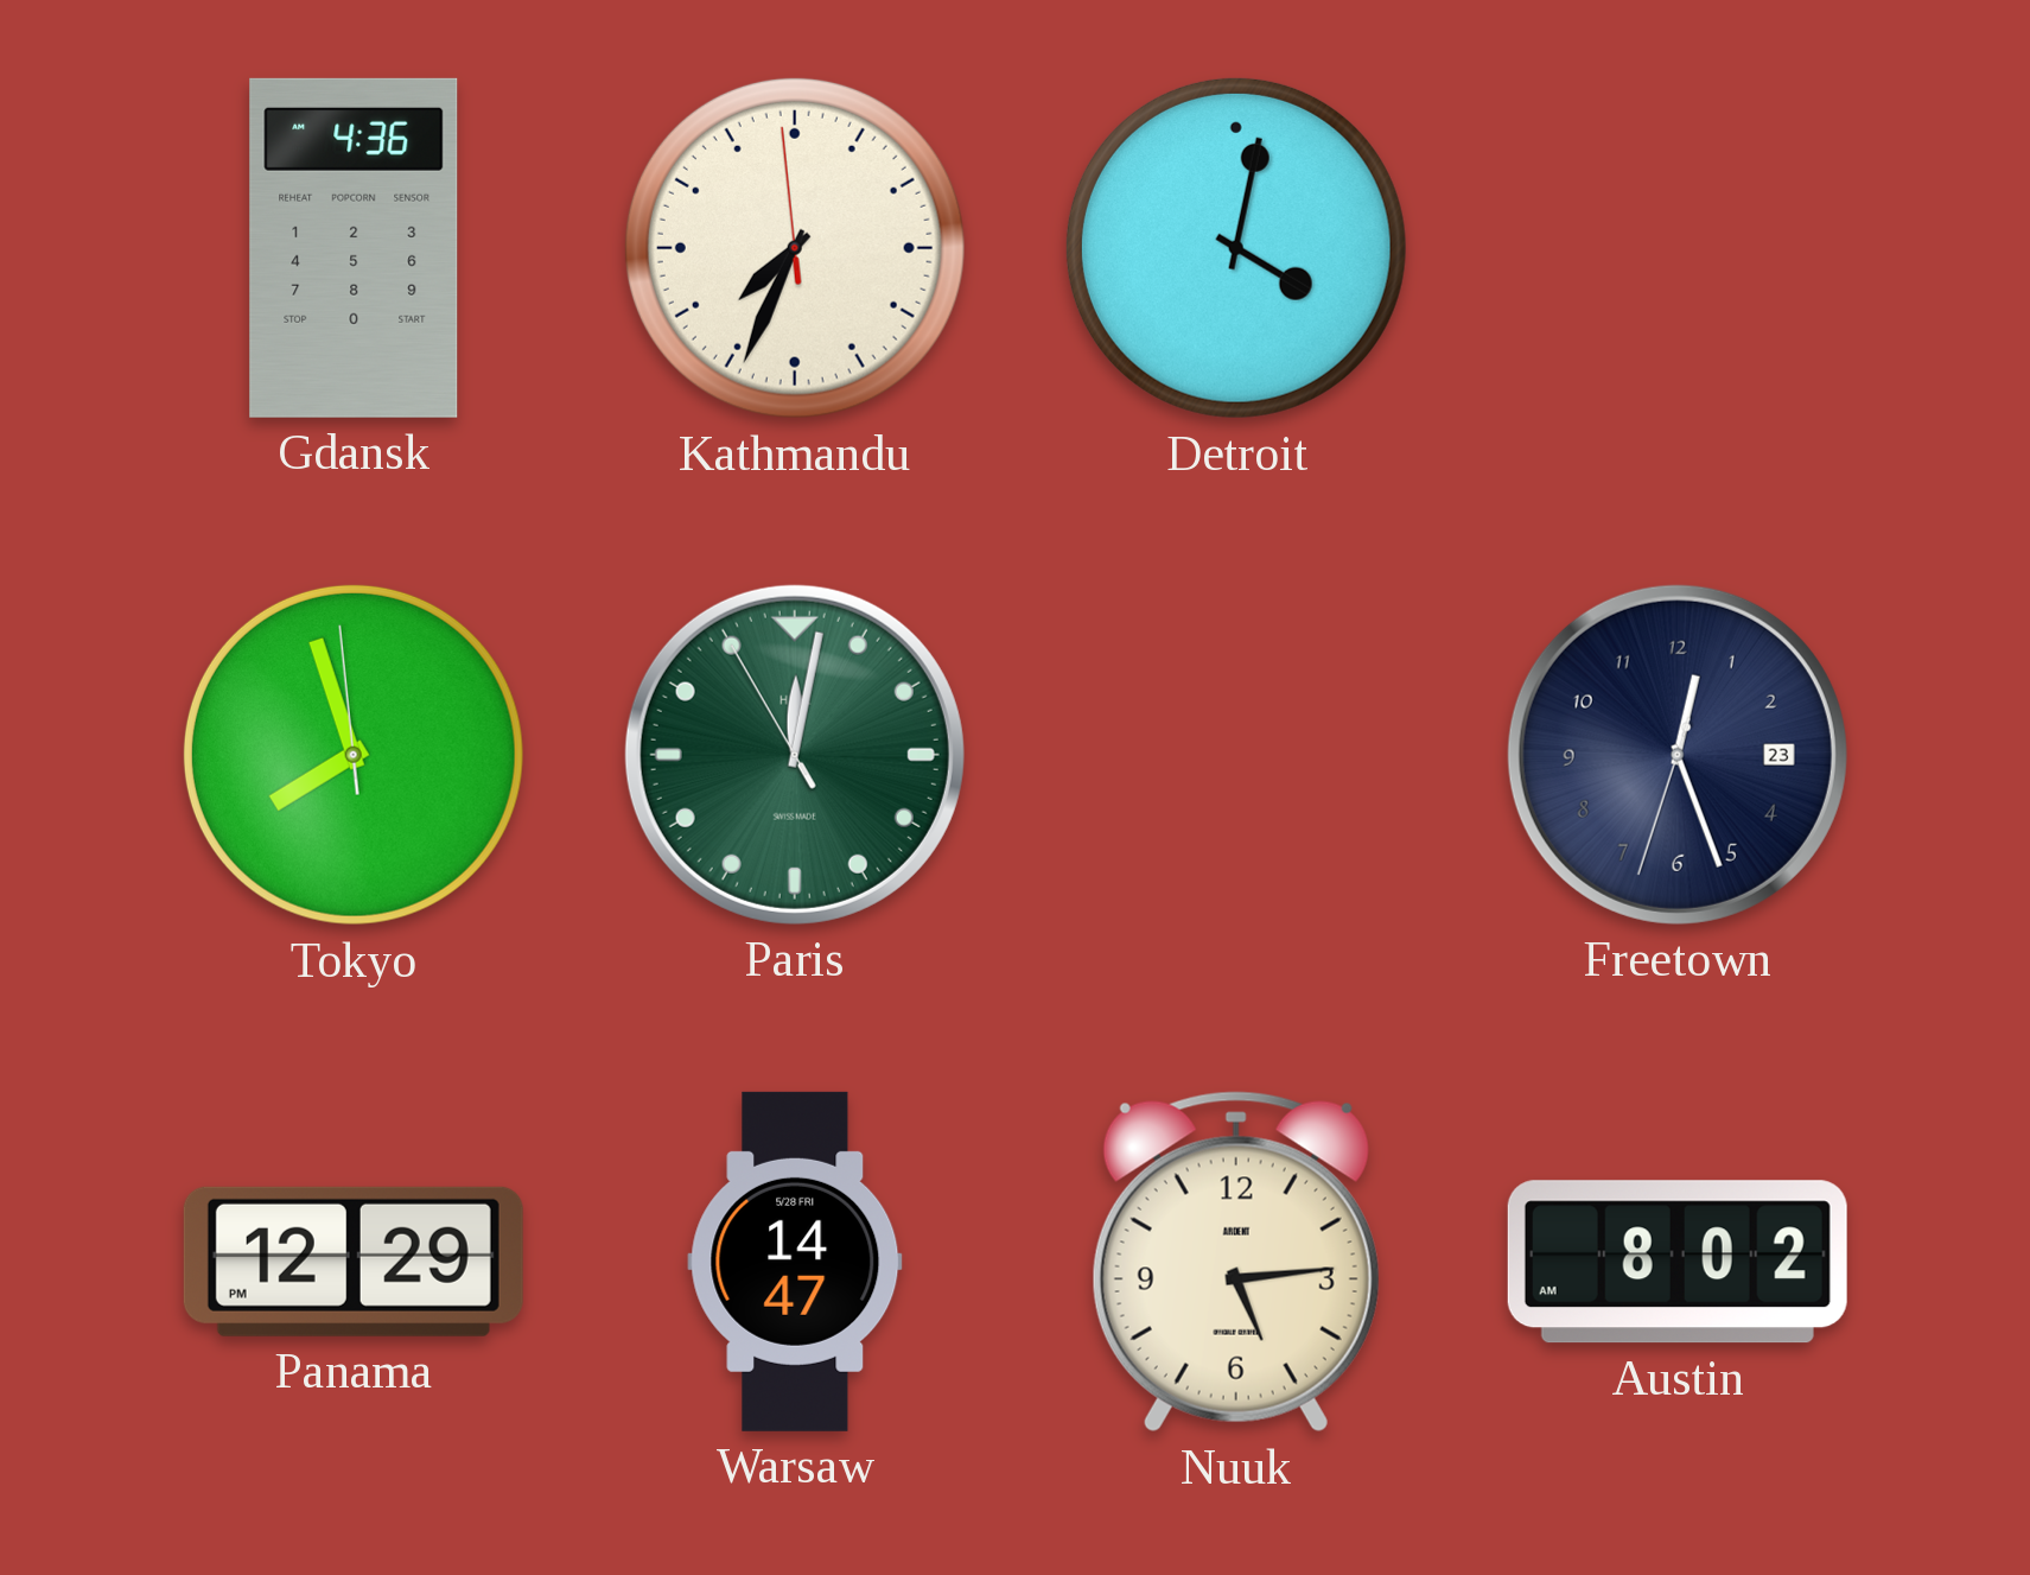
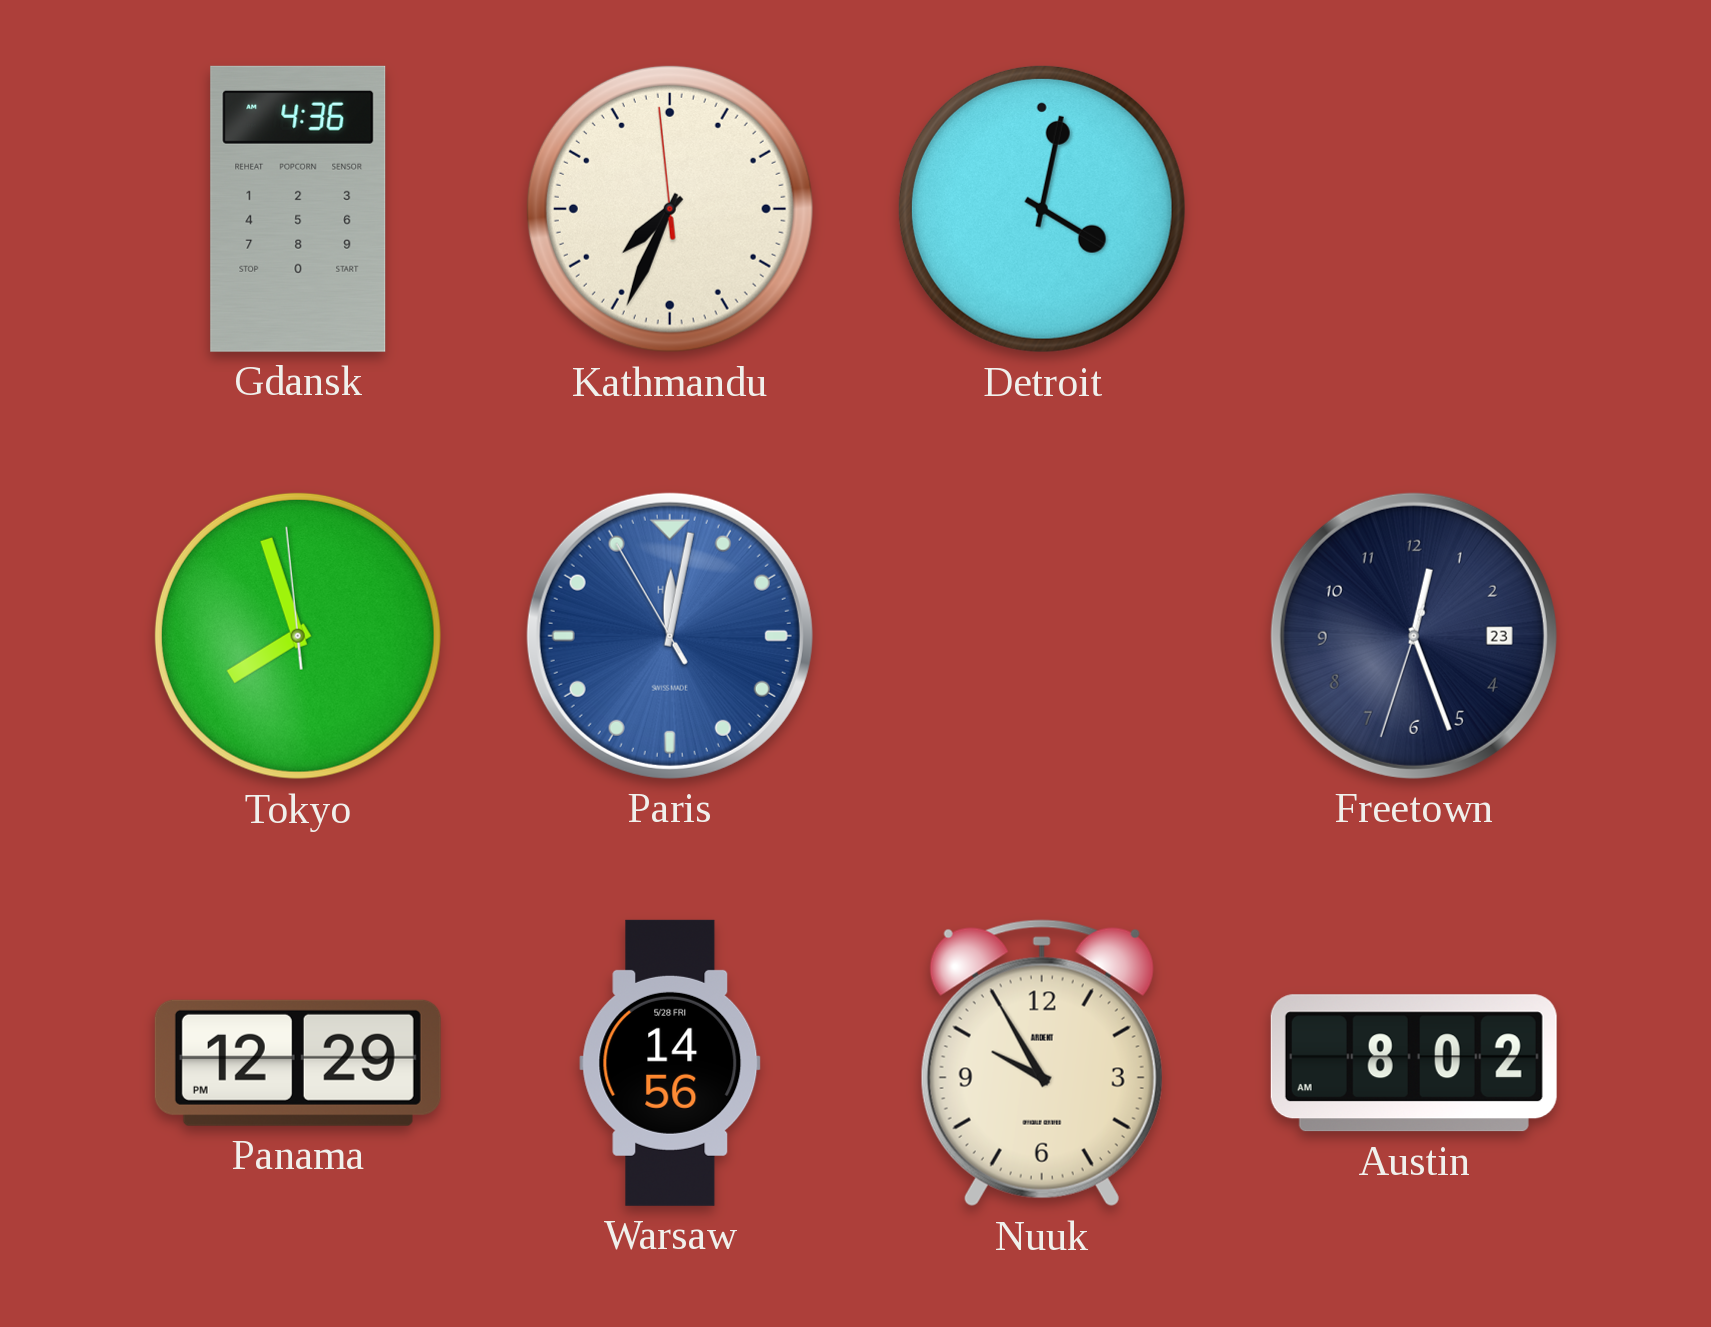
Paris dial: green -> blue (670, 636)
Warsaw: 14:47 -> 14:56 (670, 1063)
Nuuk: 5:14 -> 9:55 (1042, 1063)
